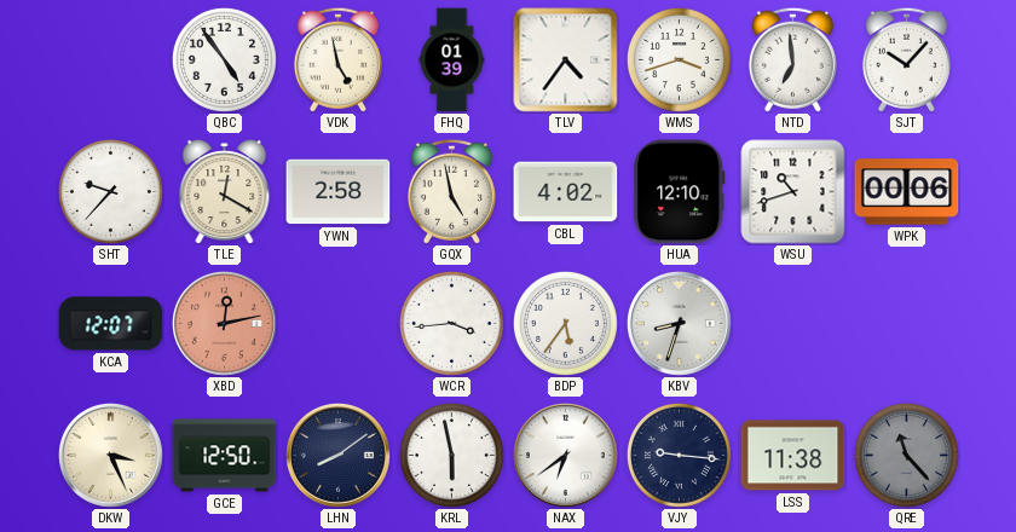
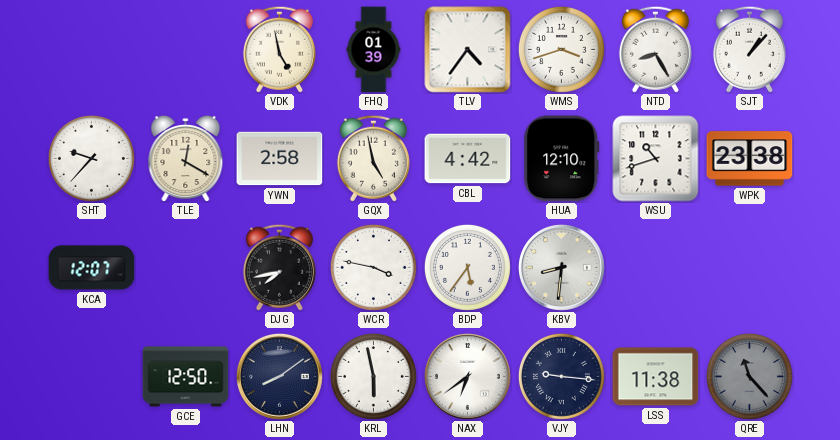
QBC: 4:54 -> none (224, 59)
NTD: 6:59 -> 8:25 (655, 49)
SJT: 10:07 -> 1:07 (749, 49)
CBL: 4:02 -> 4:42 (468, 159)
WPK: 00:06 -> 23:38 (750, 159)
XBD: 12:13 -> none (224, 323)
DJG: none -> 7:43 (279, 267)
WCR: 3:44 -> 3:47 (373, 267)
KBV: 8:33 -> 8:31 (561, 267)
DKW: 3:26 -> none (110, 455)
